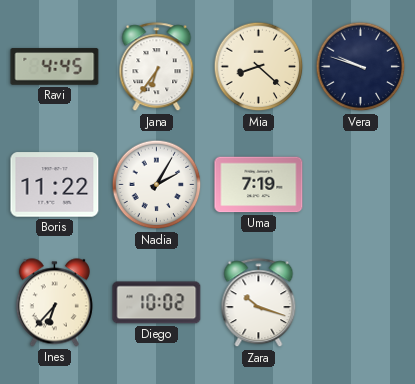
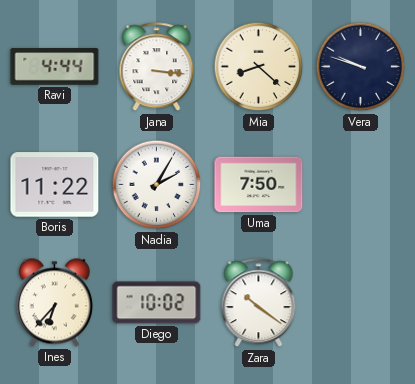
Ravi: 4:45 -> 4:44 (55, 67)
Jana: 6:36 -> 3:16 (157, 67)
Uma: 7:19 -> 7:50 (259, 185)
Zara: 10:18 -> 10:21 (259, 303)
